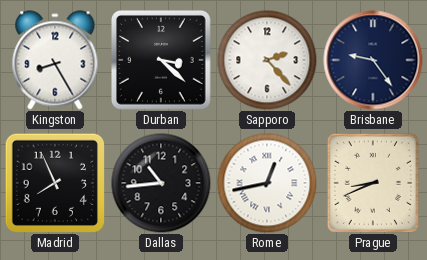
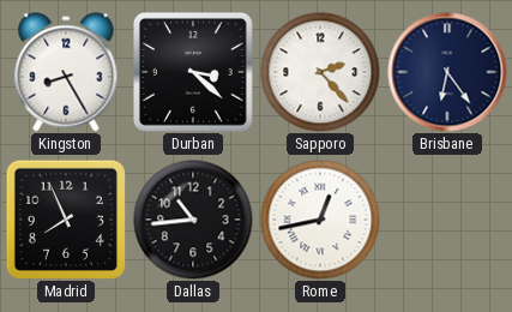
Brisbane: 9:24 -> 6:24 (447, 72)
Prague: 8:41 -> none (373, 183)
